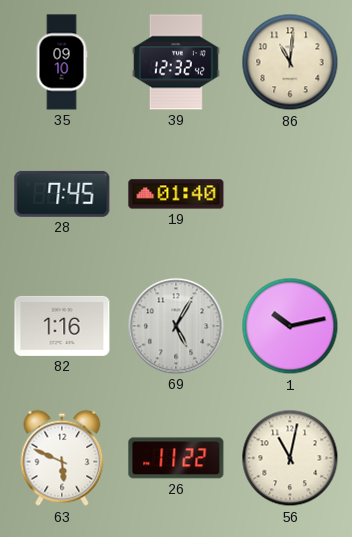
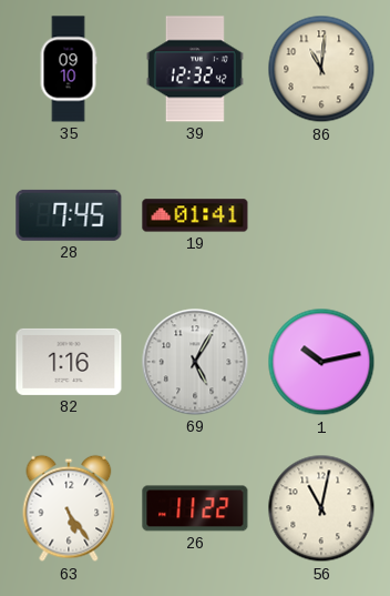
19: 01:40 -> 01:41 (195, 215)
63: 5:49 -> 5:24 (69, 508)
